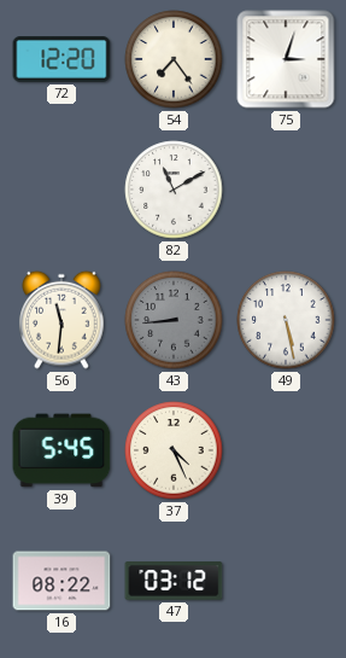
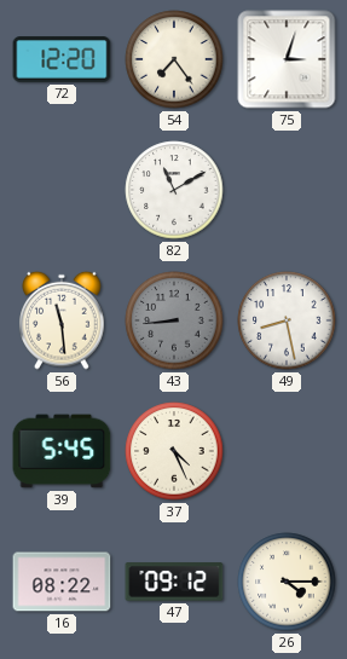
56: 11:31 -> 11:29 (62, 320)
49: 5:28 -> 8:28 (287, 320)
47: 03:12 -> 09:12 (174, 582)
26: none -> 4:15 (287, 582)
